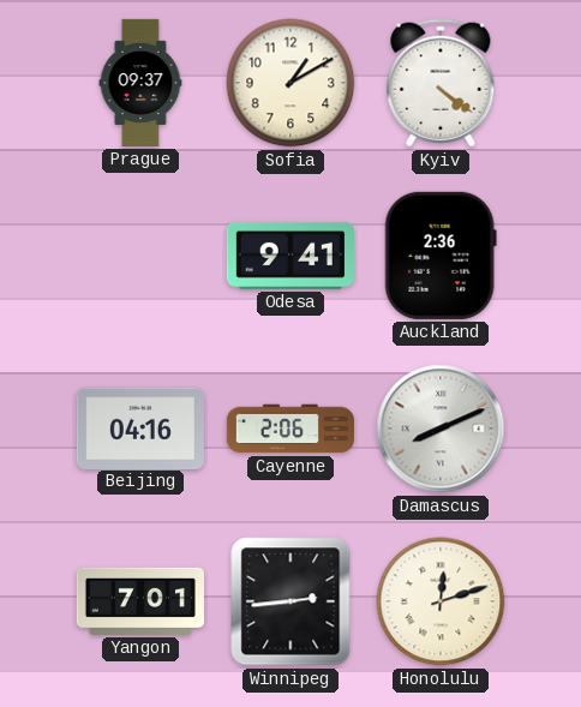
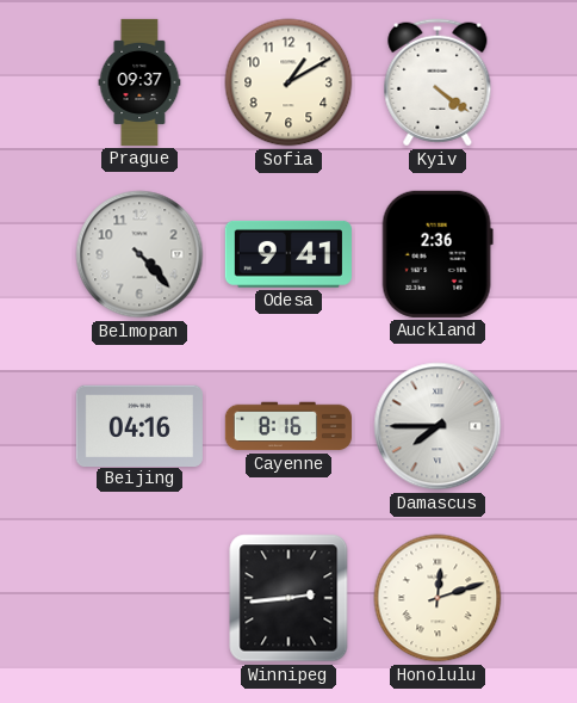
Belmopan: none -> 4:23 (139, 254)
Cayenne: 2:06 -> 8:16 (288, 426)
Damascus: 8:11 -> 7:45 (438, 426)
Yangon: 7:01 -> none (140, 601)
